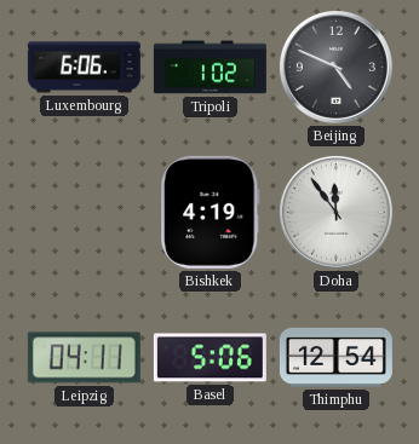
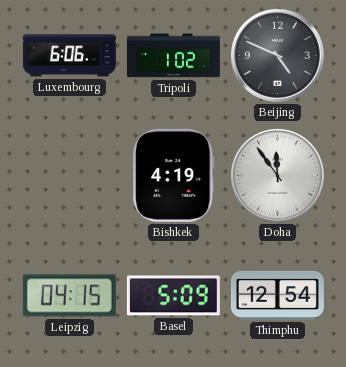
Leipzig: 04:11 -> 04:15 (69, 296)
Basel: 5:06 -> 5:09 (173, 296)
